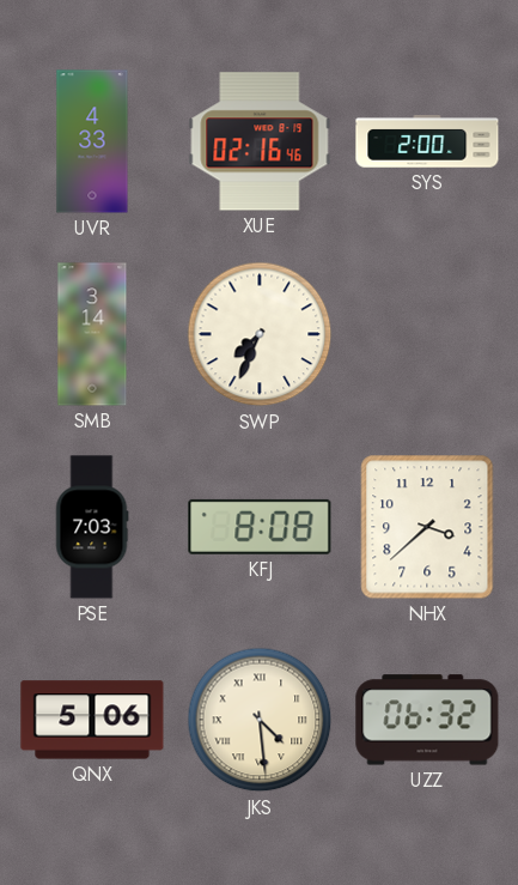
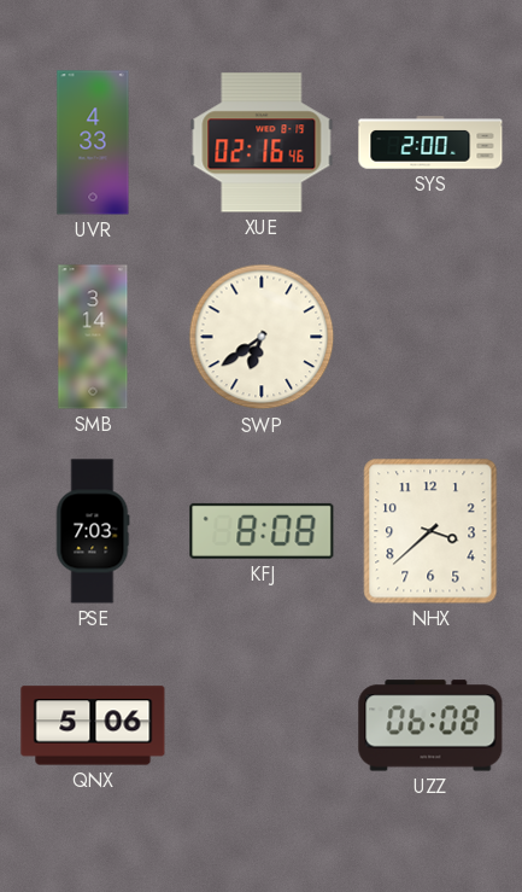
SWP: 7:34 -> 6:39 (262, 337)
JKS: 4:29 -> none (260, 720)
UZZ: 06:32 -> 06:08 (430, 725)
